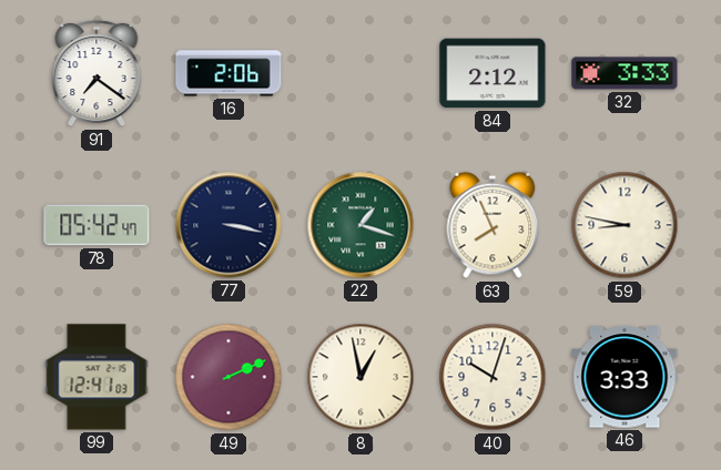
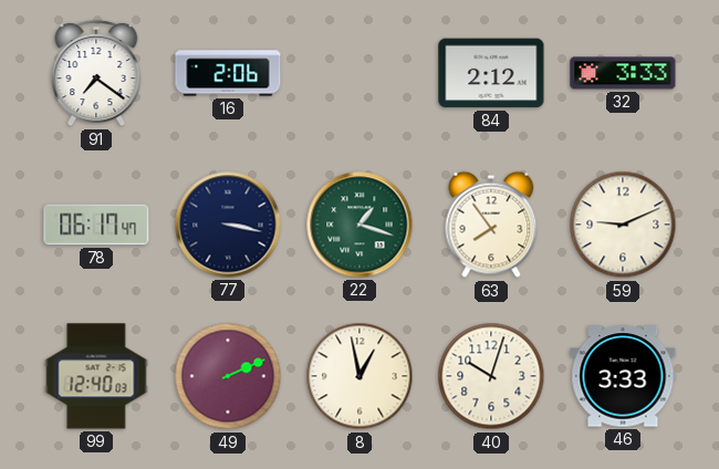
78: 05:42 -> 06:17 (96, 225)
63: 7:56 -> 7:54 (491, 225)
59: 8:47 -> 9:11 (623, 225)
99: 12:41 -> 12:40 (96, 376)
